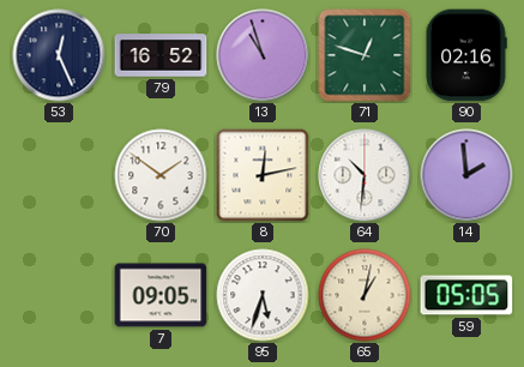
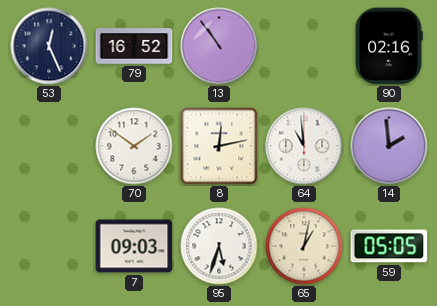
13: 10:57 -> 10:54 (219, 46)
71: 12:48 -> none (365, 55)
64: 10:31 -> 10:59 (304, 146)
7: 09:05 -> 09:03 (134, 246)
